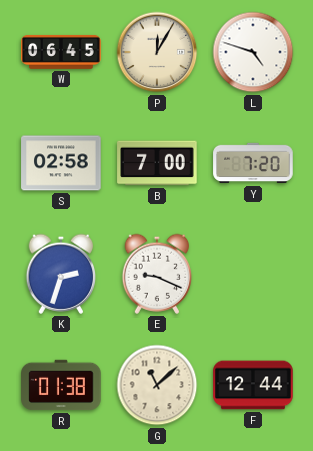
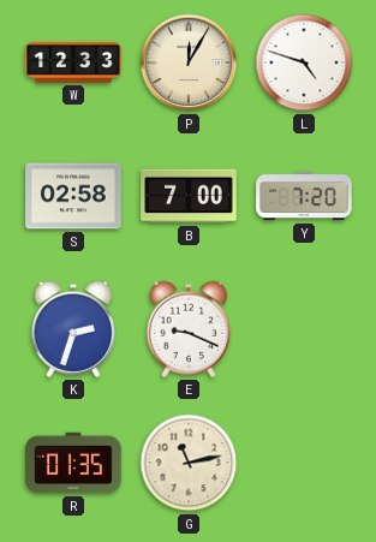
W: 06:45 -> 12:33 (73, 62)
R: 01:38 -> 01:35 (73, 463)
G: 11:08 -> 11:13 (189, 463)
F: 12:44 -> none (253, 385)
